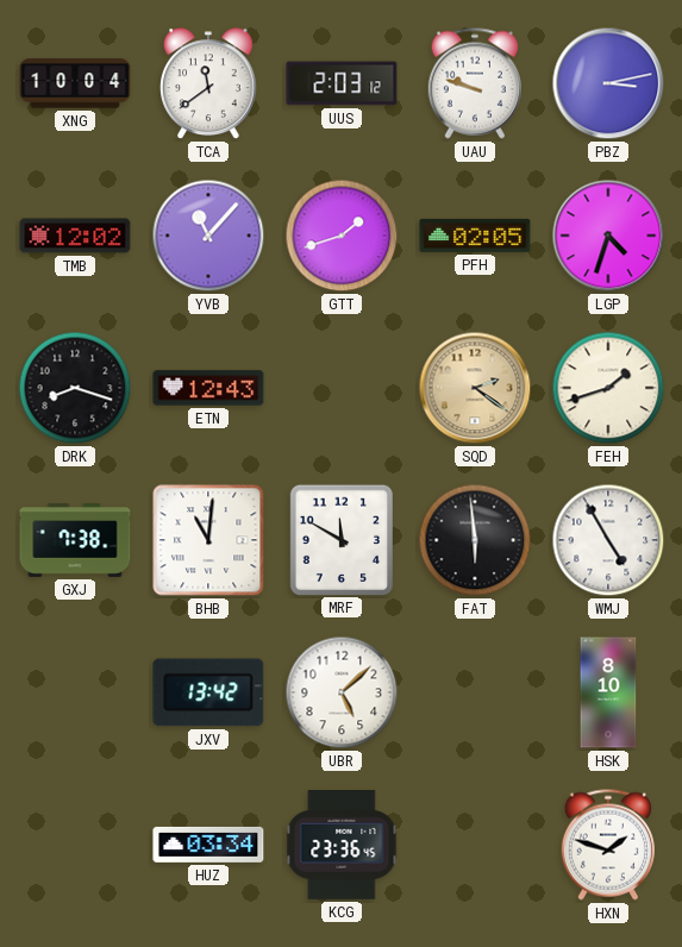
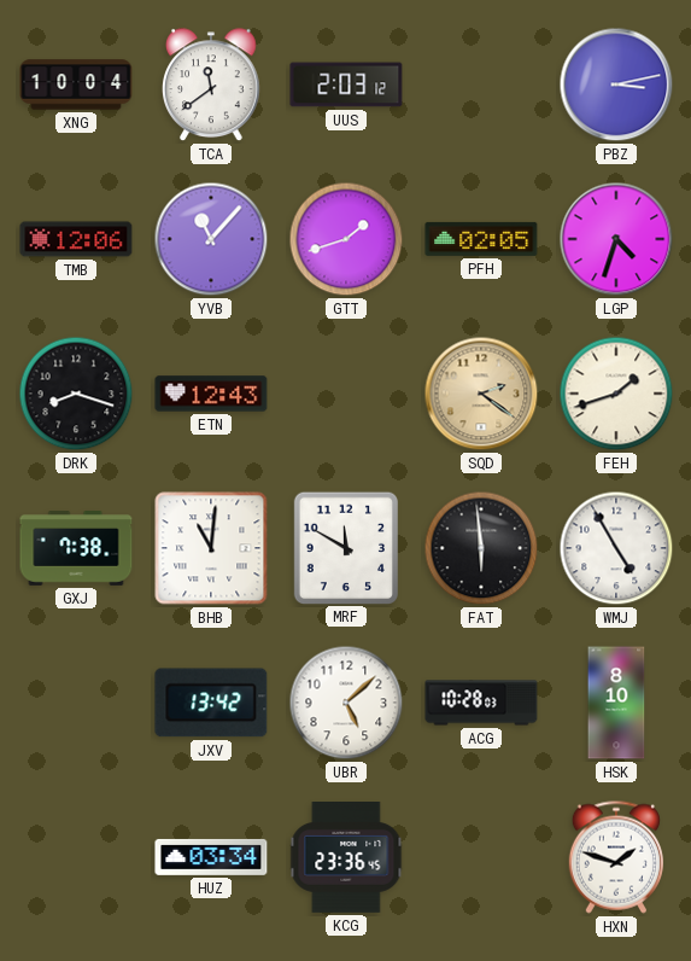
UAU: 9:48 -> none (475, 83)
TMB: 12:02 -> 12:06 (76, 239)
ACG: none -> 10:28 (481, 703)
